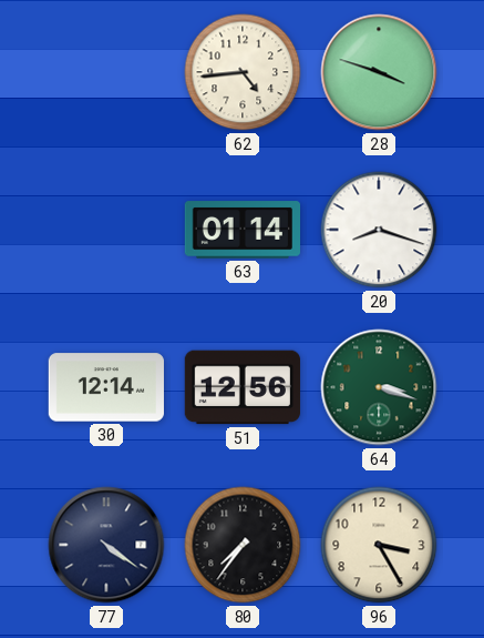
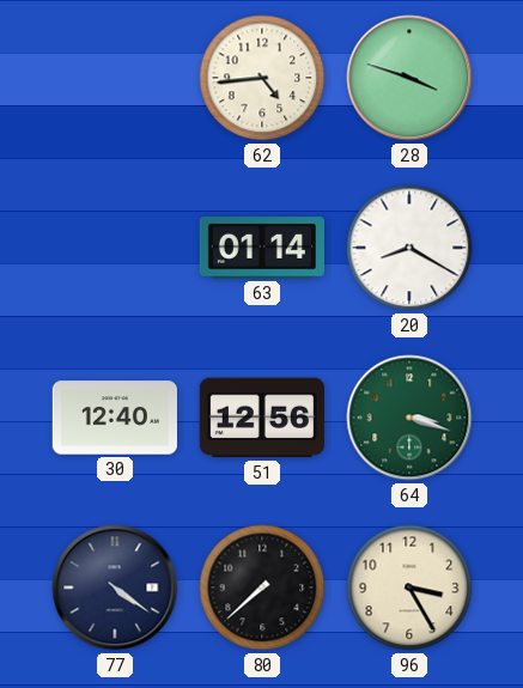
20: 8:18 -> 8:20 (409, 248)
30: 12:14 -> 12:40 (115, 418)
80: 7:36 -> 7:38 (262, 587)
